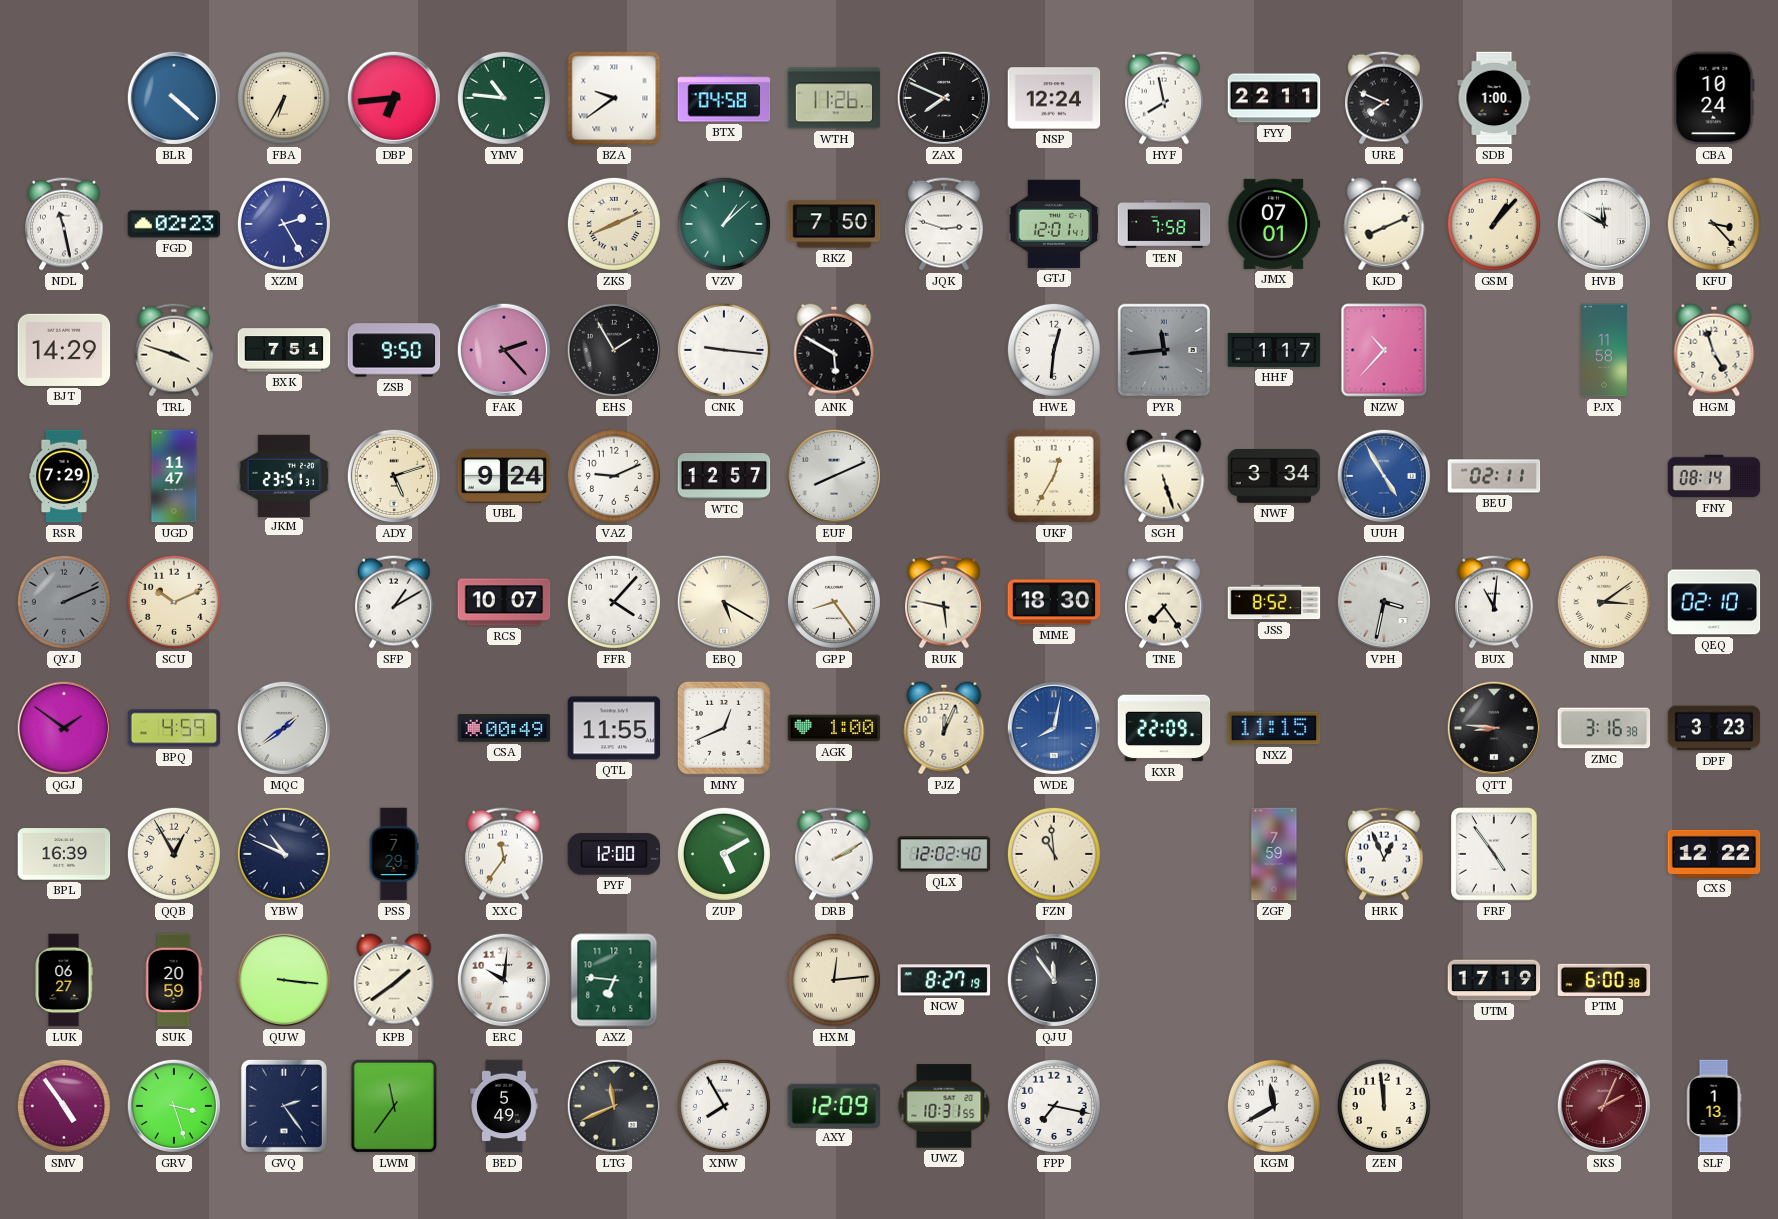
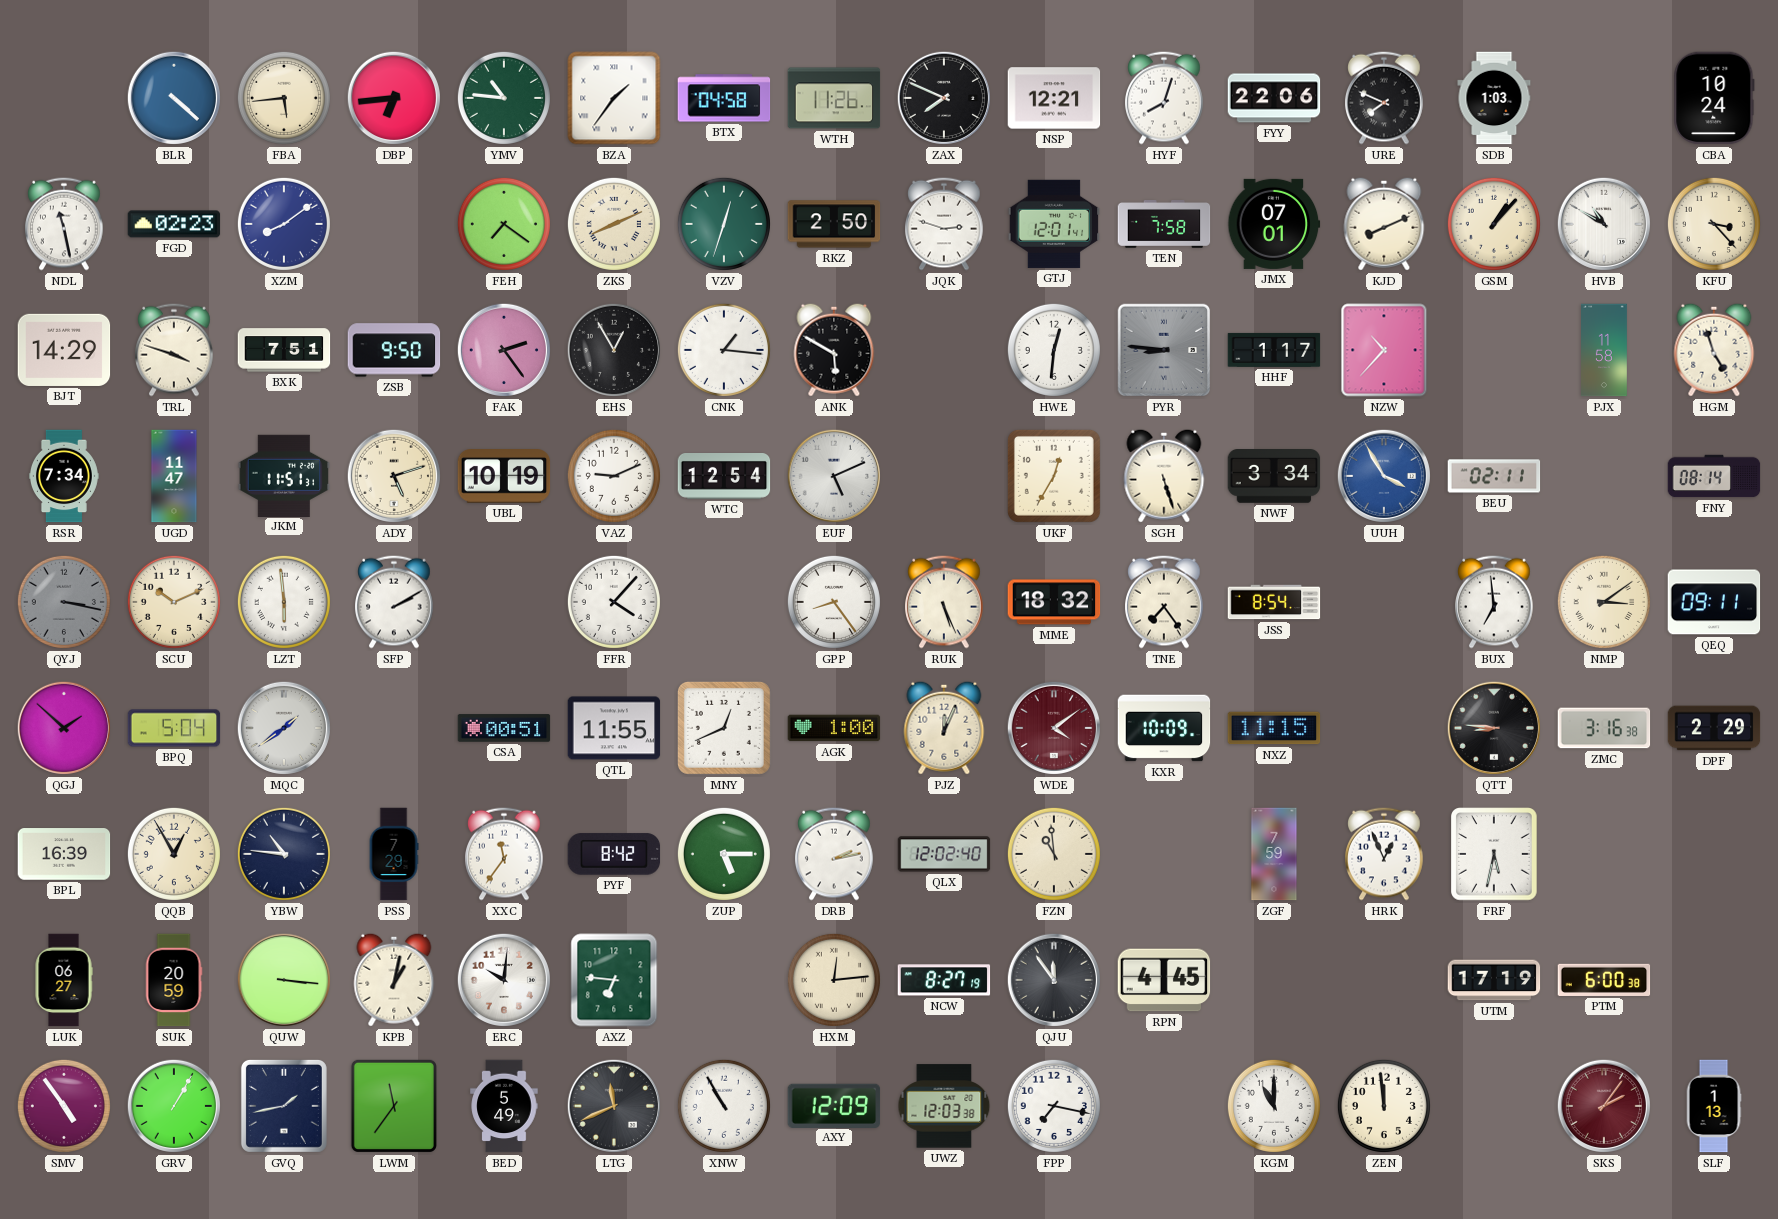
FBA: 6:35 -> 5:44 (284, 98)
BZA: 9:39 -> 1:36 (614, 98)
NSP: 12:24 -> 12:21 (1054, 98)
HYF: 7:58 -> 8:03 (1165, 98)
FYY: 22:11 -> 22:06 (1274, 98)
SDB: 1:00 -> 1:03 (1494, 98)
XZM: 2:25 -> 8:09 (284, 224)
FEH: none -> 7:21 (504, 224)
VZV: 1:08 -> 12:33 (724, 224)
RKZ: 7:50 -> 2:50 (834, 224)
HVB: 11:50 -> 10:50 (1604, 224)
FAK: 2:23 -> 2:24 (504, 350)
EHS: 1:55 -> 12:55 (614, 350)
CNK: 9:16 -> 1:16 (724, 350)
PYR: 11:44 -> 8:46 (1164, 350)
RSR: 7:29 -> 7:34 (64, 476)
JKM: 23:51 -> 11:51 (284, 475)
UBL: 9:24 -> 10:19 (504, 477)
WTC: 12:57 -> 12:54 (724, 477)
EUF: 8:11 -> 5:11 (834, 476)
UUH: 4:55 -> 3:55 (1384, 476)
QYJ: 2:11 -> 3:17 (64, 602)
LZT: none -> 5:59 (284, 602)
SFP: 1:10 -> 2:10 (395, 602)
RCS: 10:07 -> none (504, 602)
EBQ: 5:20 -> none (724, 602)
RUK: 5:47 -> 5:26 (945, 602)
MME: 18:30 -> 18:32 (1054, 602)
JSS: 8:52 -> 8:54 (1274, 602)
VPH: 3:32 -> none (1384, 602)
BUX: 11:01 -> 6:59 (1495, 602)
QEQ: 02:10 -> 09:11 (1714, 602)
QGJ: 1:51 -> 1:52 (64, 728)
BPQ: 4:59 -> 5:04 (174, 728)
CSA: 00:49 -> 00:51 (504, 728)
WDE: 8:02 -> 4:09 (1054, 728)
WDE dial: blue -> burgundy (1054, 728)
KXR: 22:09 -> 10:09 (1164, 728)
DPF: 3:23 -> 2:29 (1714, 728)
YBW: 10:49 -> 10:46 (284, 854)
PYF: 12:00 -> 8:42 (614, 854)
ZUP: 5:10 -> 5:15 (724, 854)
DRB: 2:10 -> 2:13 (835, 854)
FRF: 4:54 -> 5:32 (1494, 854)
CXS: 12:22 -> none (1714, 854)
KPB: 1:39 -> 1:02 (394, 980)
RPN: none -> 4:45 (1164, 980)
GRV: 3:27 -> 1:05 (174, 1106)
GVQ: 2:24 -> 1:43 (284, 1106)
XNW: 7:55 -> 10:55 (724, 1106)
UWZ: 10:31 -> 12:03 (944, 1106)
KGM: 11:40 -> 11:00 (1274, 1106)
SKS: 2:04 -> 2:06 (1604, 1106)
